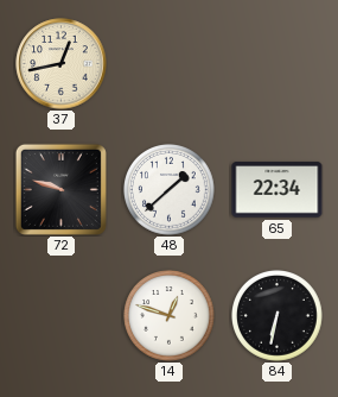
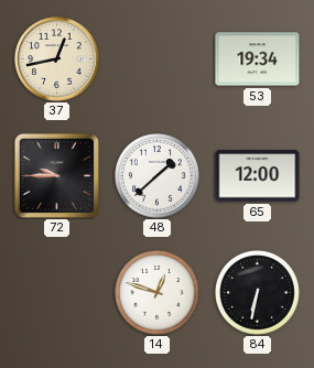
53: none -> 19:34 (258, 59)
72: 9:48 -> 9:45 (56, 175)
65: 22:34 -> 12:00 (258, 176)
